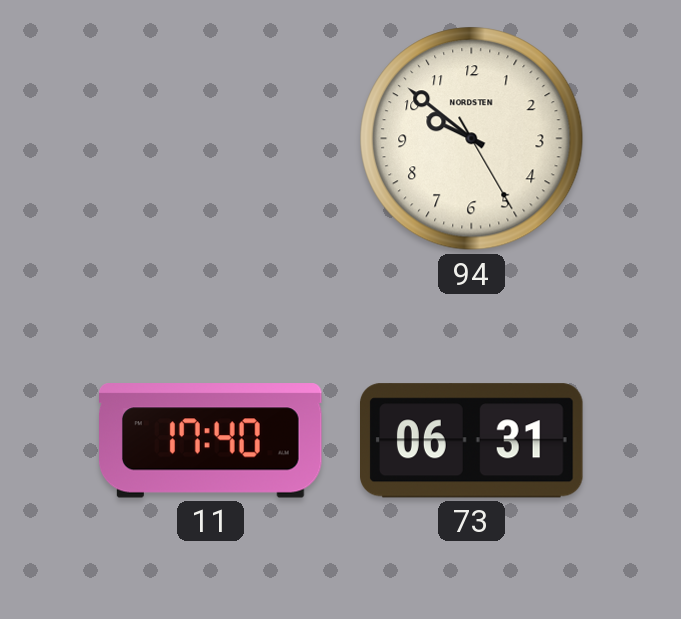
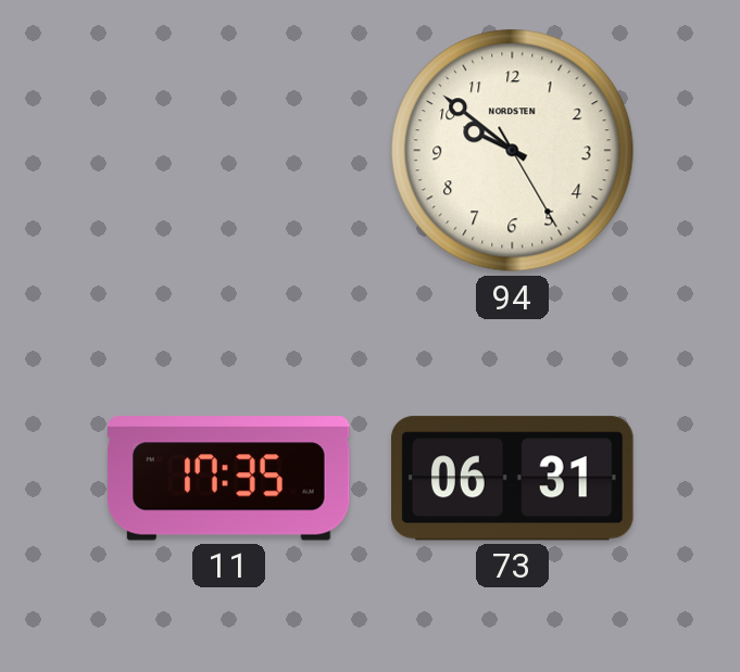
11: 17:40 -> 17:35 (229, 479)
